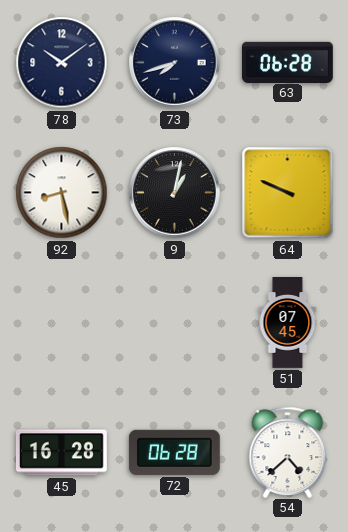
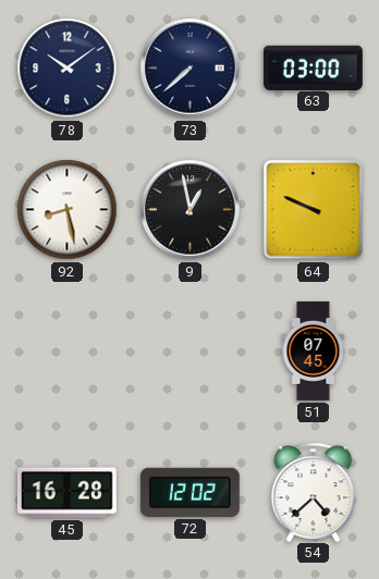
73: 7:42 -> 7:38 (191, 69)
63: 06:28 -> 03:00 (313, 67)
9: 1:02 -> 12:58 (191, 210)
72: 06:28 -> 12:02 (189, 492)
